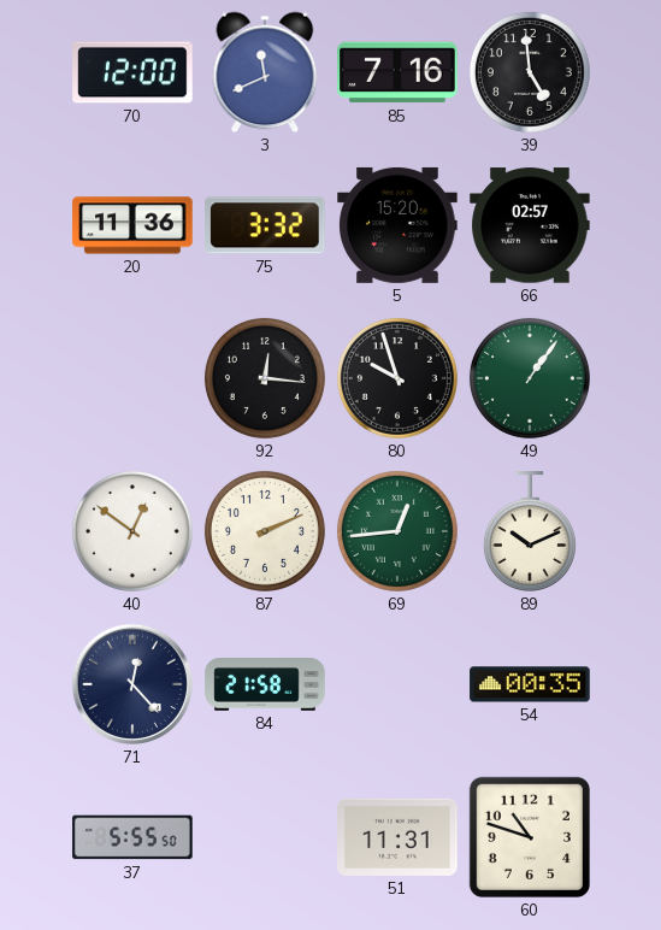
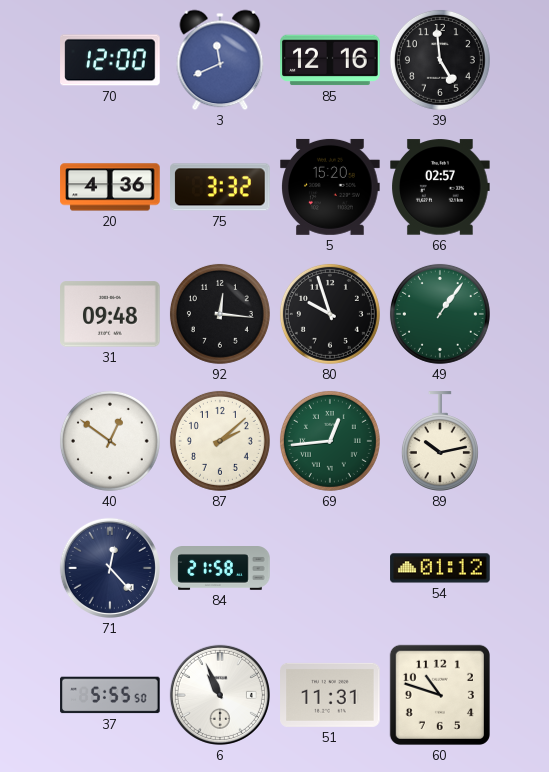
85: 7:16 -> 12:16 (330, 60)
20: 11:36 -> 4:36 (110, 187)
31: none -> 09:48 (110, 314)
87: 2:11 -> 2:08 (220, 441)
89: 10:11 -> 10:13 (440, 441)
54: 00:35 -> 01:12 (440, 568)
6: none -> 10:56 (220, 695)
